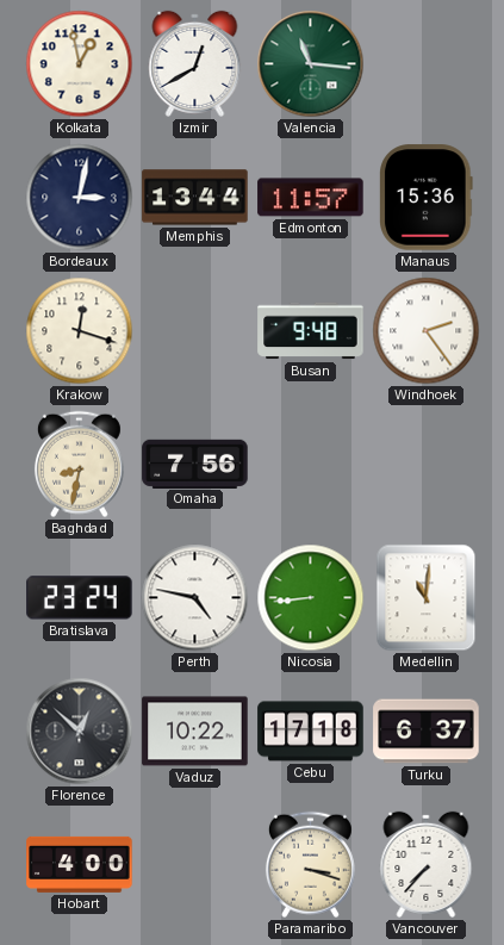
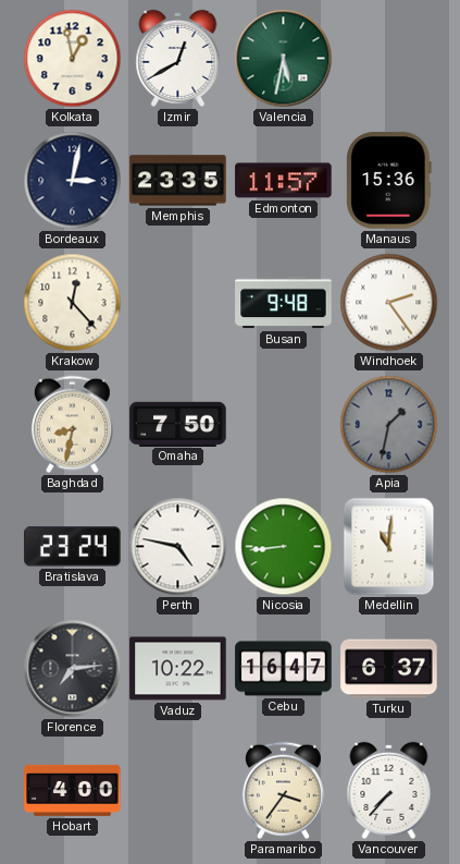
Valencia: 11:16 -> 5:32 (284, 59)
Memphis: 13:44 -> 23:35 (178, 181)
Krakow: 12:18 -> 12:23 (73, 303)
Omaha: 7:56 -> 7:50 (178, 424)
Apia: none -> 1:32 (389, 425)
Florence: 12:52 -> 7:14 (73, 669)
Cebu: 17:18 -> 16:47 (284, 669)
Paramaribo: 3:18 -> 3:36 (283, 791)
